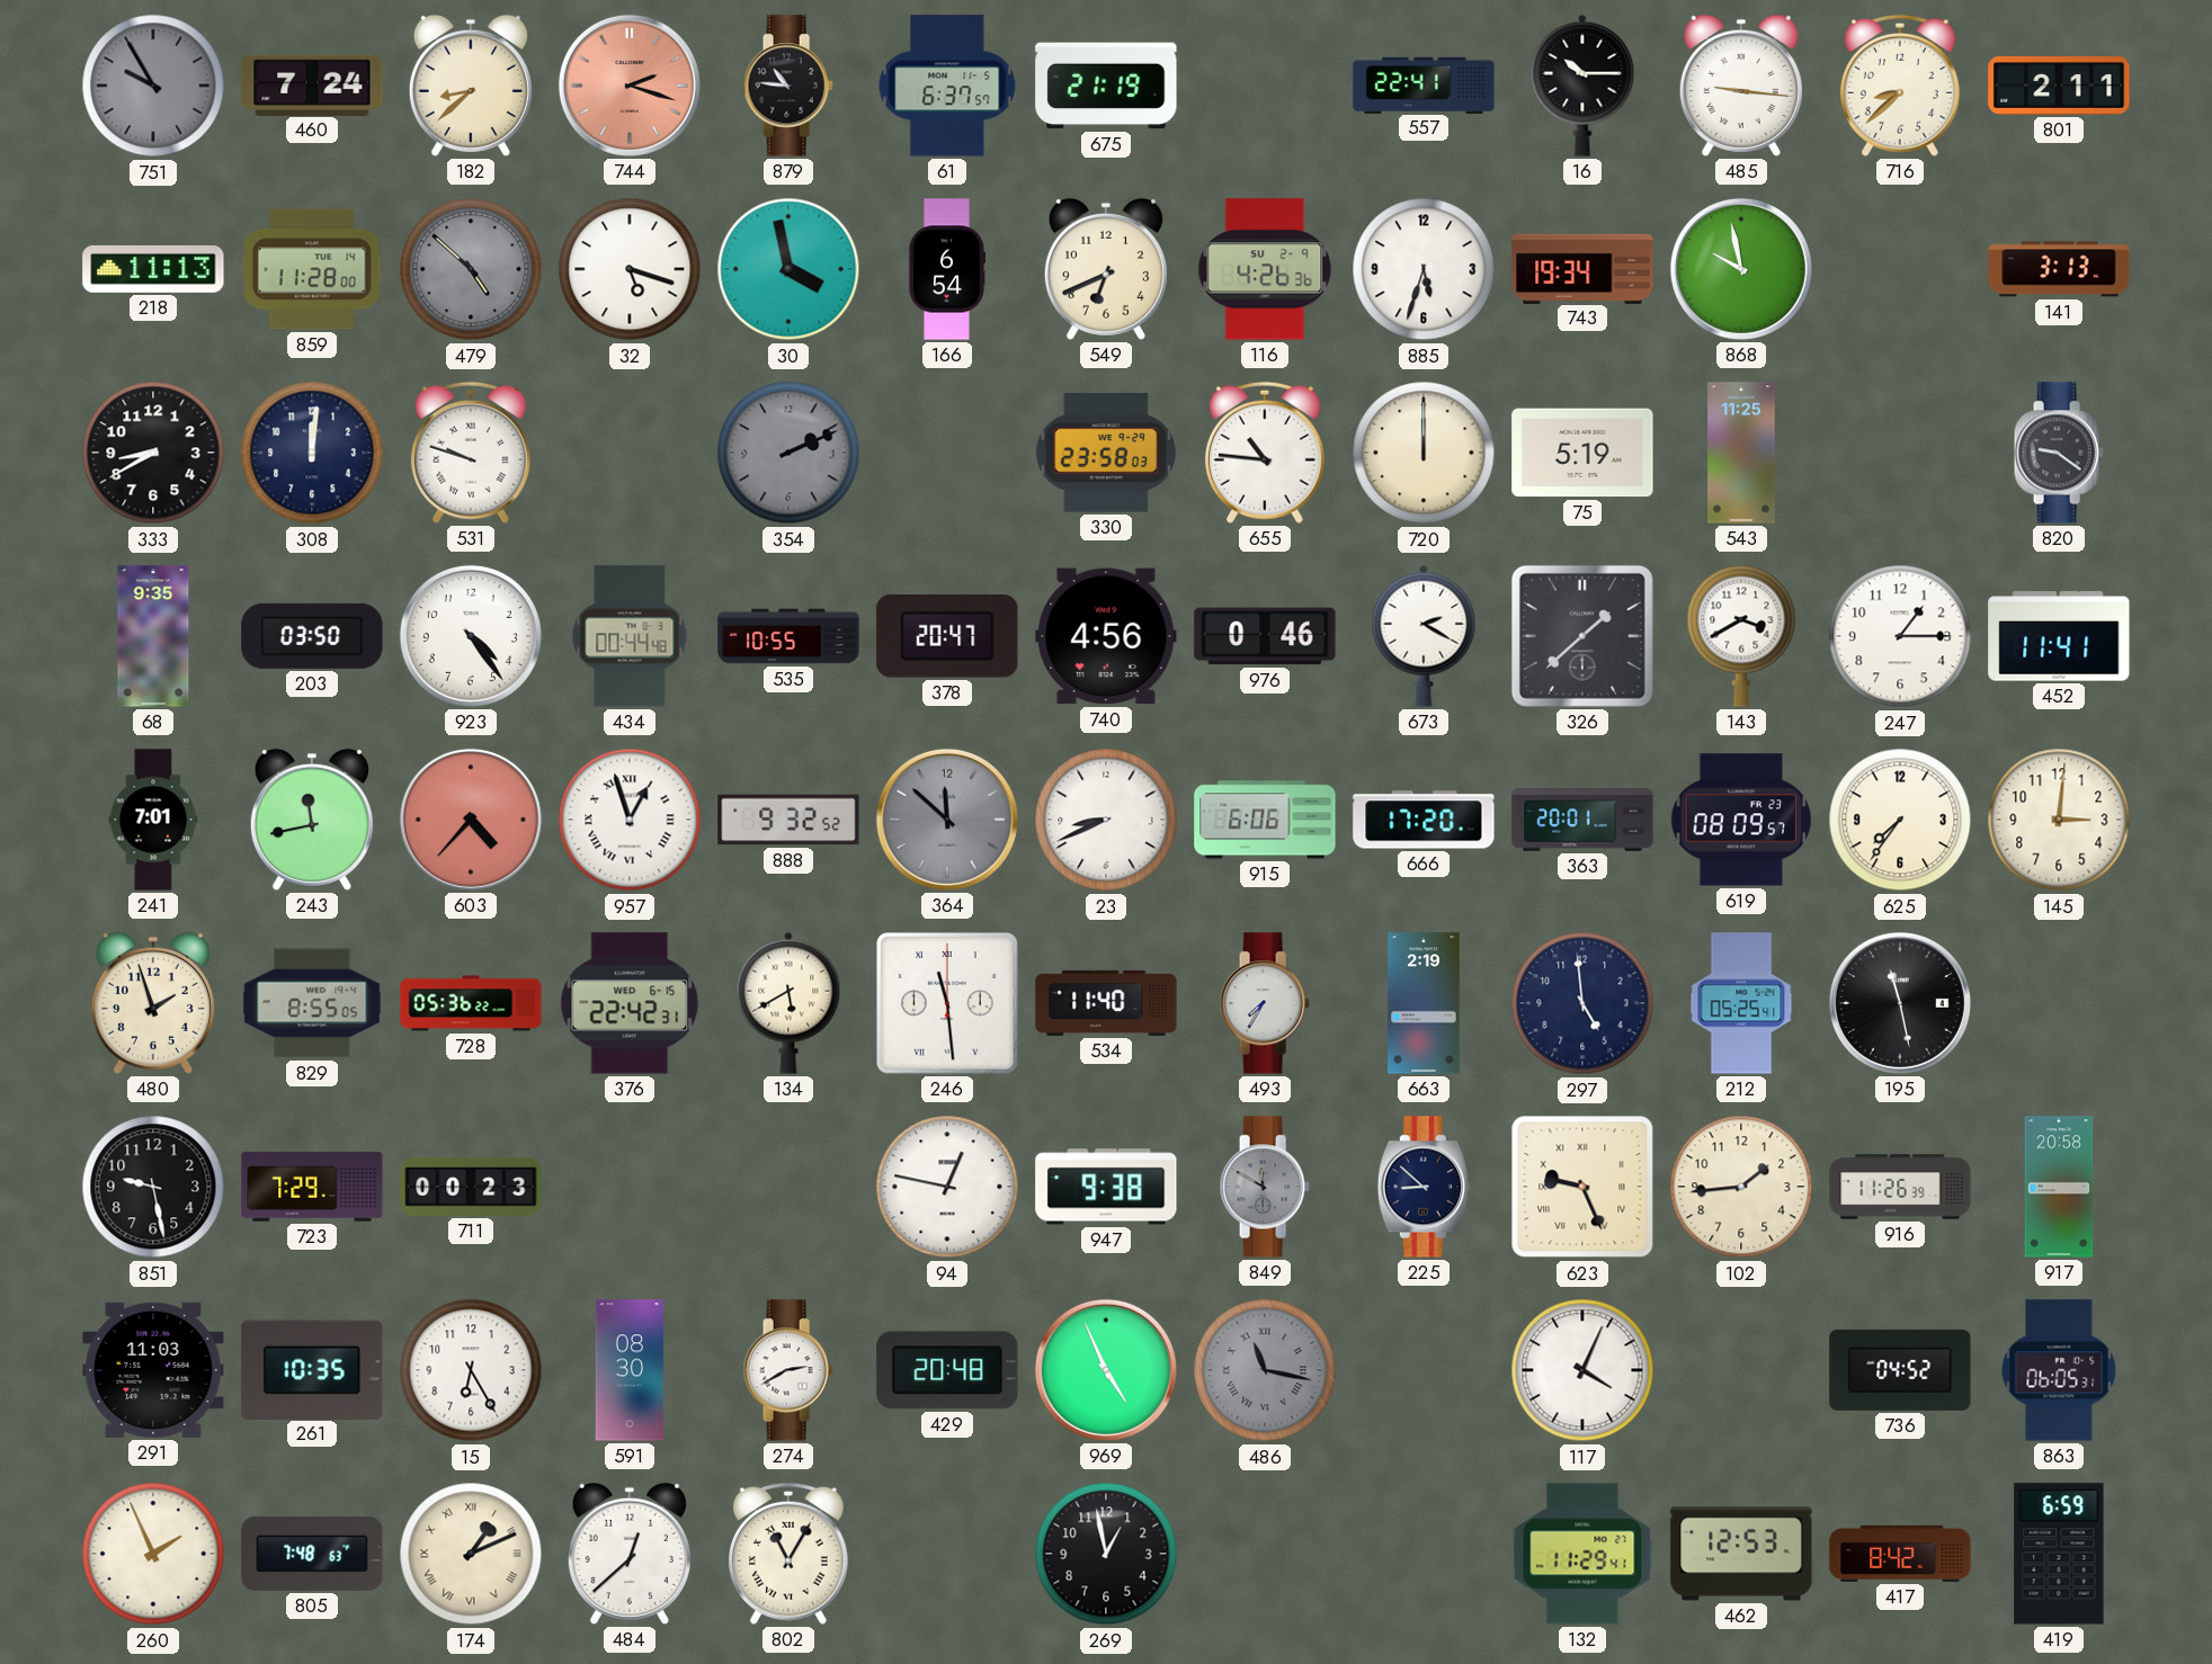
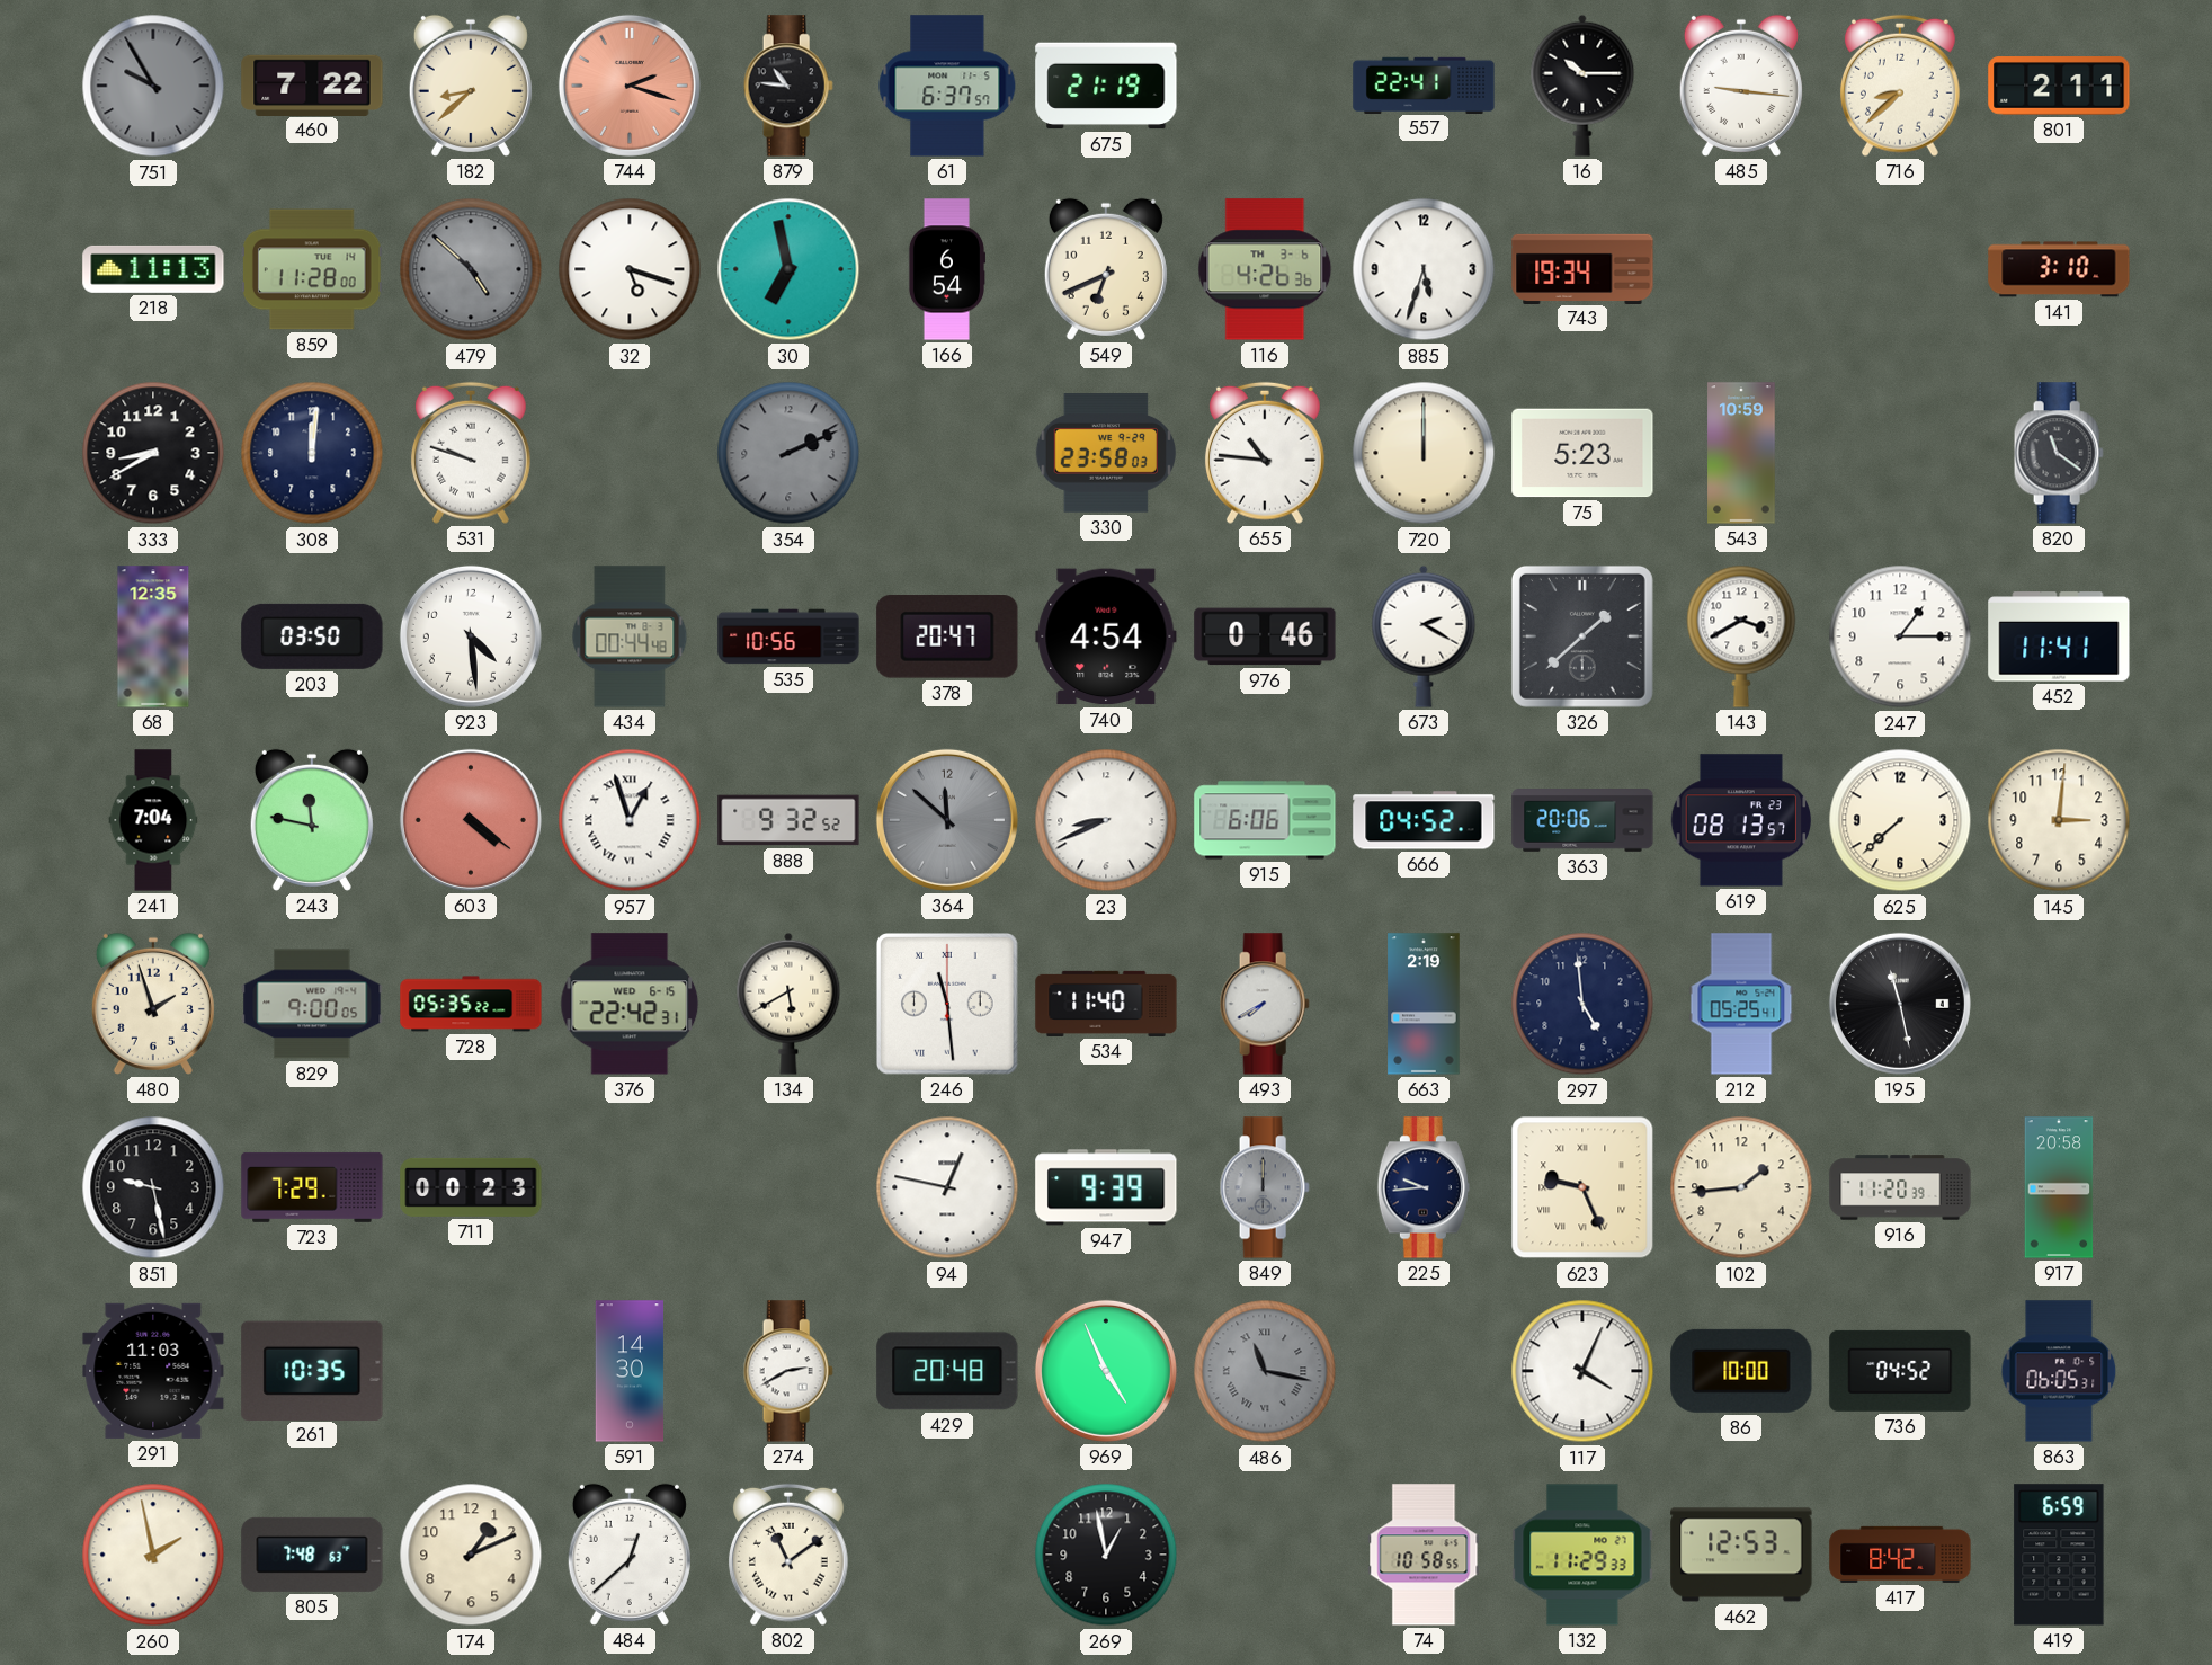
460: 7:24 -> 7:22 (312, 84)
30: 3:58 -> 6:58 (788, 269)
116 date: SU 2-9 -> TH 3-6 (1265, 269)
868: 9:58 -> none (1741, 269)
141: 3:13 -> 3:10 (2059, 269)
75: 5:19 -> 5:23 (1582, 453)
543: 11:25 -> 10:59 (1741, 453)
820: 9:21 -> 11:21 (2059, 453)
68: 9:35 -> 12:35 (153, 636)
923: 4:24 -> 4:29 (471, 636)
535: 10:55 -> 10:56 (788, 636)
740: 4:56 -> 4:54 (1106, 636)
241: 7:01 -> 7:04 (153, 820)
243: 11:43 -> 11:47 (312, 820)
603: 4:37 -> 4:21 (471, 820)
666: 17:20 -> 04:52 (1424, 820)
363: 20:01 -> 20:06 (1582, 821)
619: 08:09 -> 08:13 (1740, 820)
625: 7:36 -> 7:38 (1900, 820)
829: 8:55 -> 9:00 (312, 1004)
728: 05:36 -> 05:35 (471, 1004)
493: 7:35 -> 7:40 (1265, 1004)
947: 9:38 -> 9:39 (1106, 1187)
849: 11:50 -> 12:00 (1265, 1187)
225: 8:52 -> 9:44 (1422, 1187)
916: 11:26 -> 11:20 (1900, 1187)
15: 6:25 -> none (471, 1370)
591: 08:30 -> 14:30 (630, 1371)
86: none -> 10:00 (1741, 1371)
260: 1:56 -> 1:58 (153, 1555)
174 numerals: Roman -> Arabic (471, 1555)
802: 11:05 -> 11:09 (788, 1555)
74: none -> 10:58 (1424, 1555)
132: 11:29:41 -> 11:29:33 (1582, 1555)
